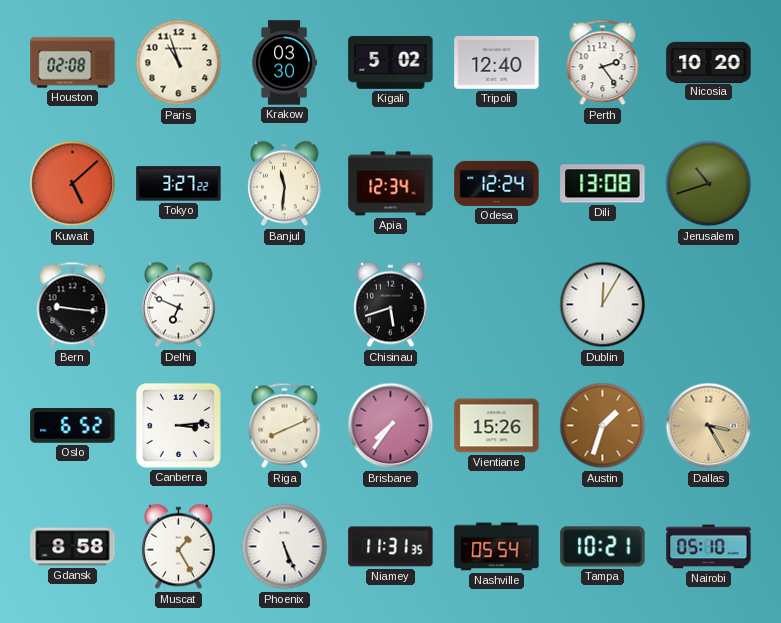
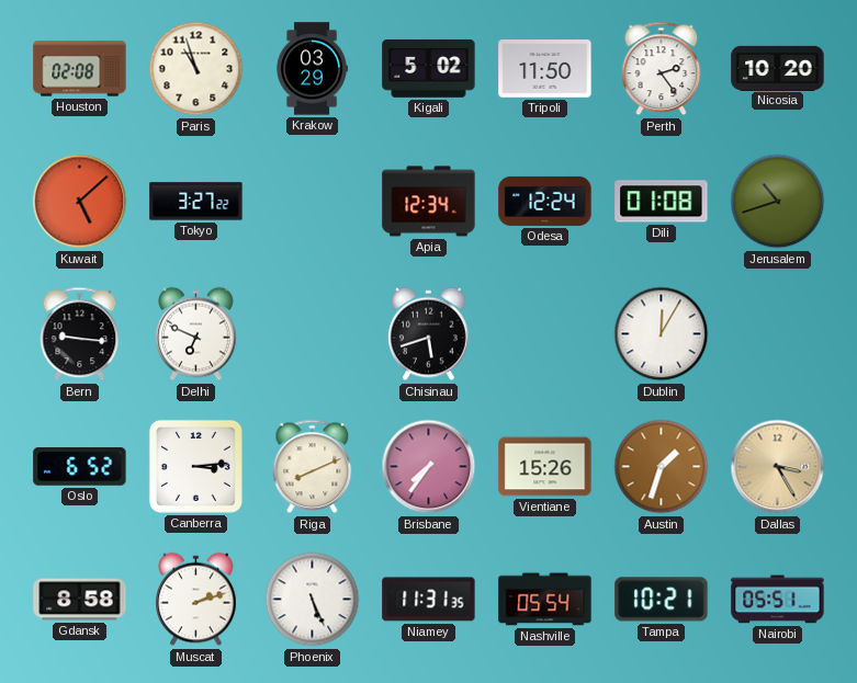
Krakow: 03:30 -> 03:29 (312, 69)
Tripoli: 12:40 -> 11:50 (545, 69)
Banjul: 11:31 -> none (285, 184)
Dili: 13:08 -> 01:08 (662, 202)
Muscat: 1:25 -> 2:12 (196, 600)
Nairobi: 05:10 -> 05:51 (778, 600)
